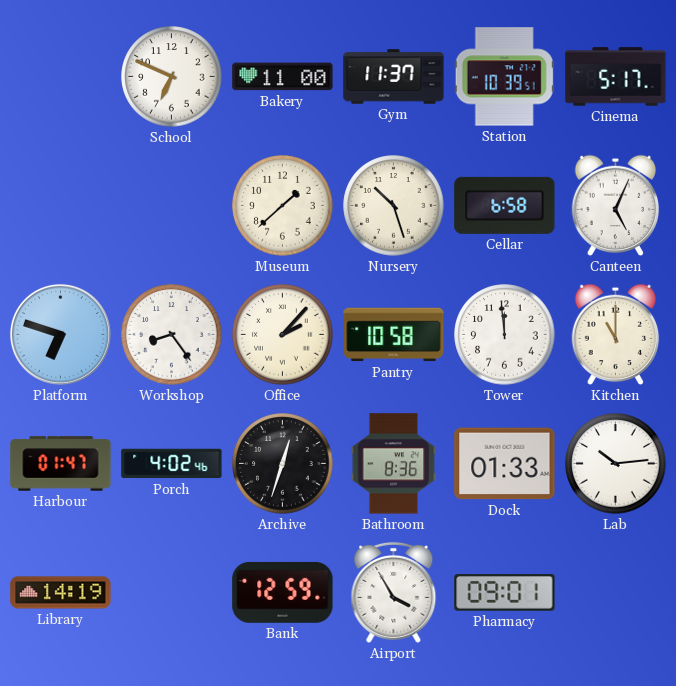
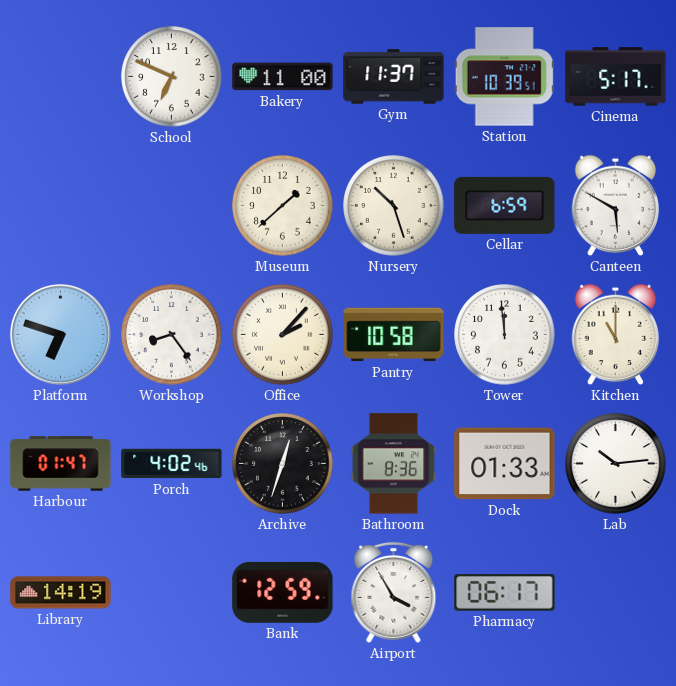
Cellar: 6:58 -> 6:59 (505, 205)
Canteen: 5:04 -> 5:50 (616, 206)
Pharmacy: 09:01 -> 06:17 (505, 593)
